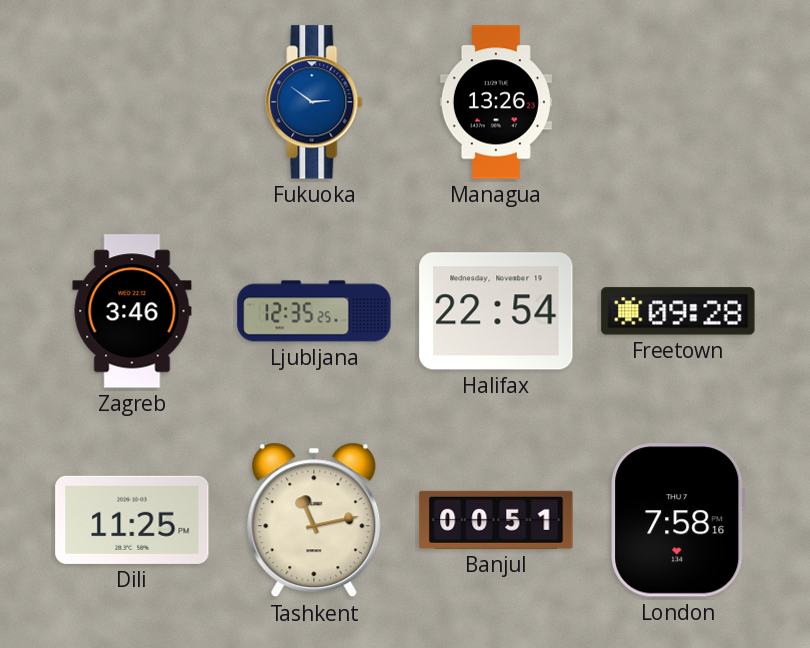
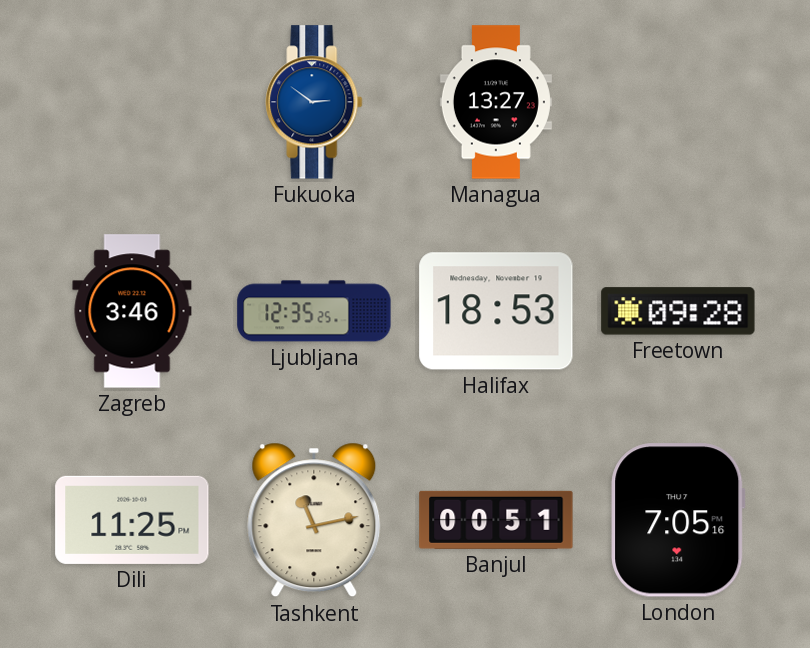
Managua: 13:26 -> 13:27 (496, 102)
Halifax: 22:54 -> 18:53 (496, 311)
London: 7:58 -> 7:05 (678, 520)
